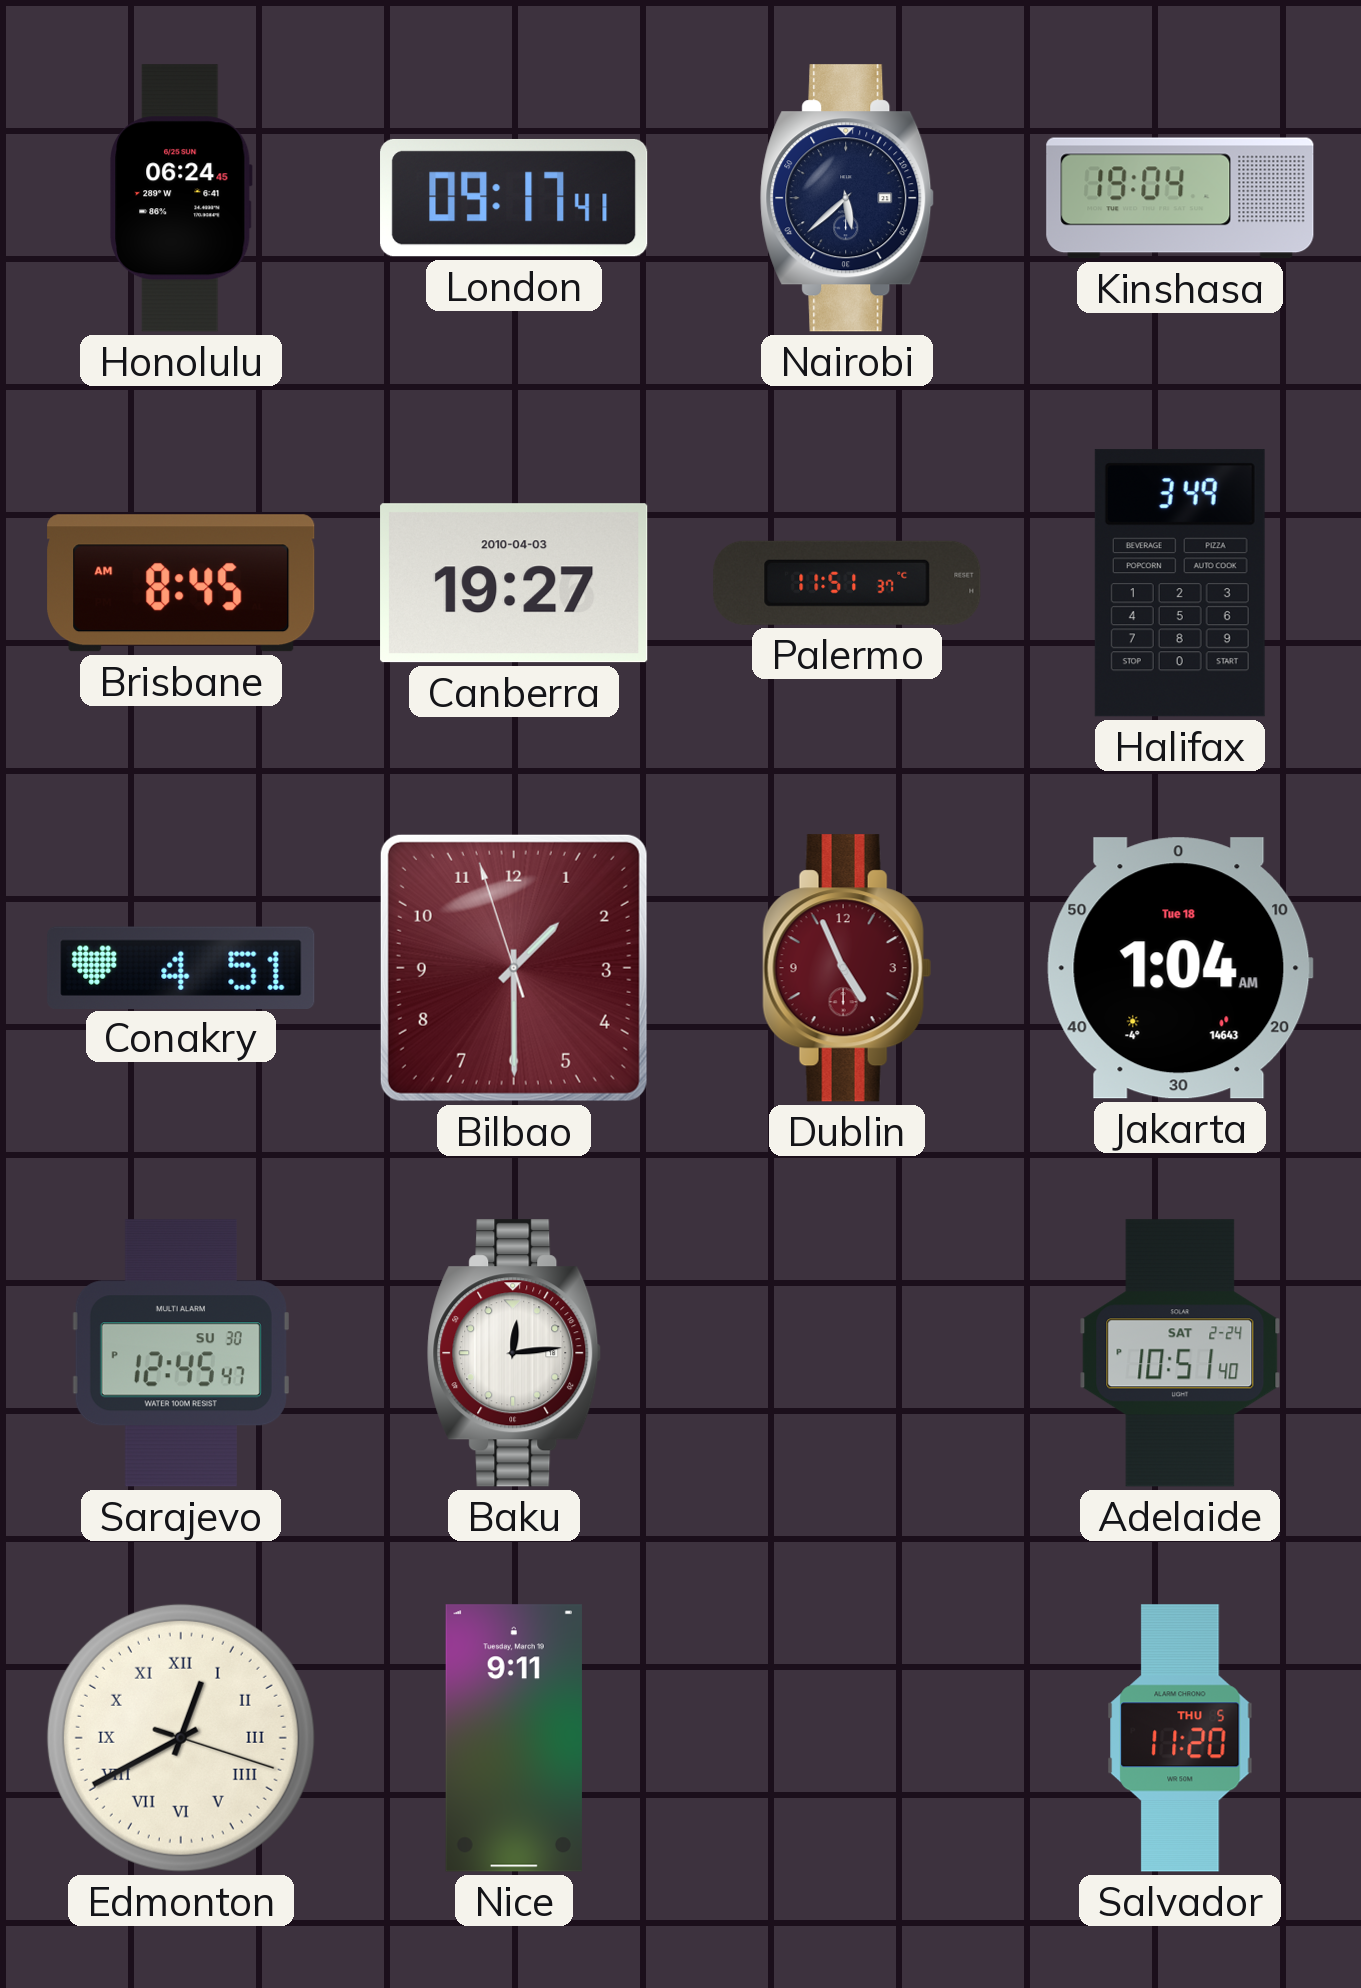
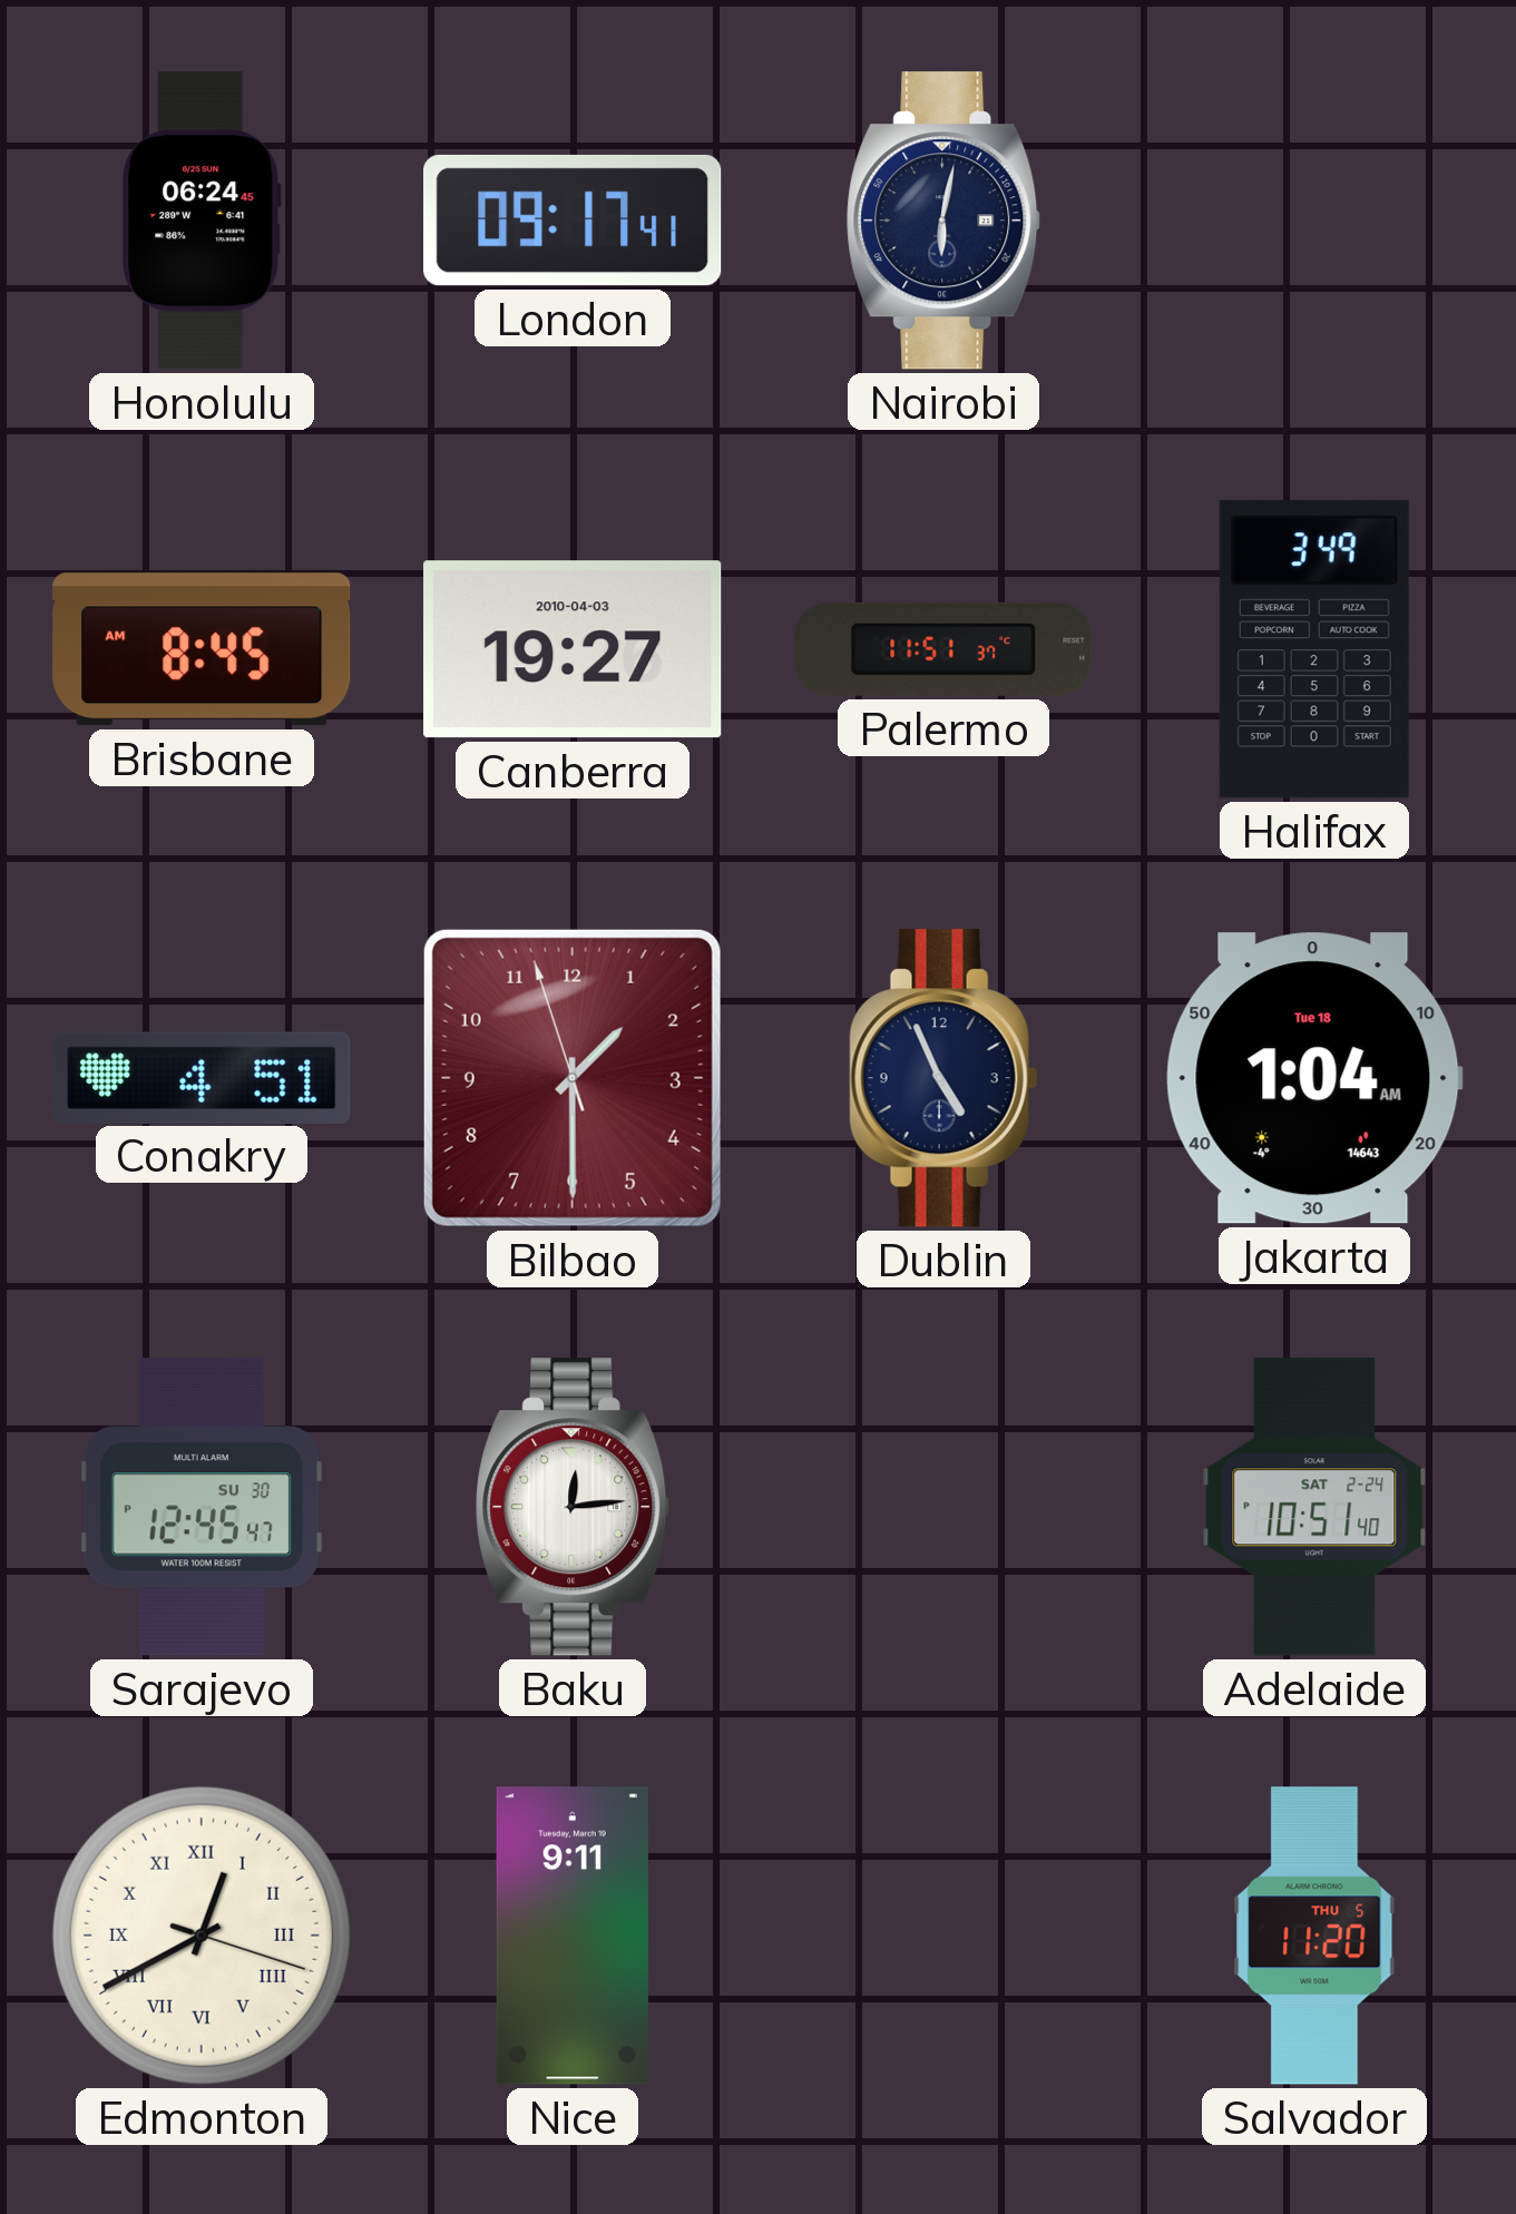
Nairobi: 5:38 -> 6:02 (943, 221)
Kinshasa: 19:04 -> none (1180, 198)
Dublin dial: burgundy -> navy (943, 1078)
